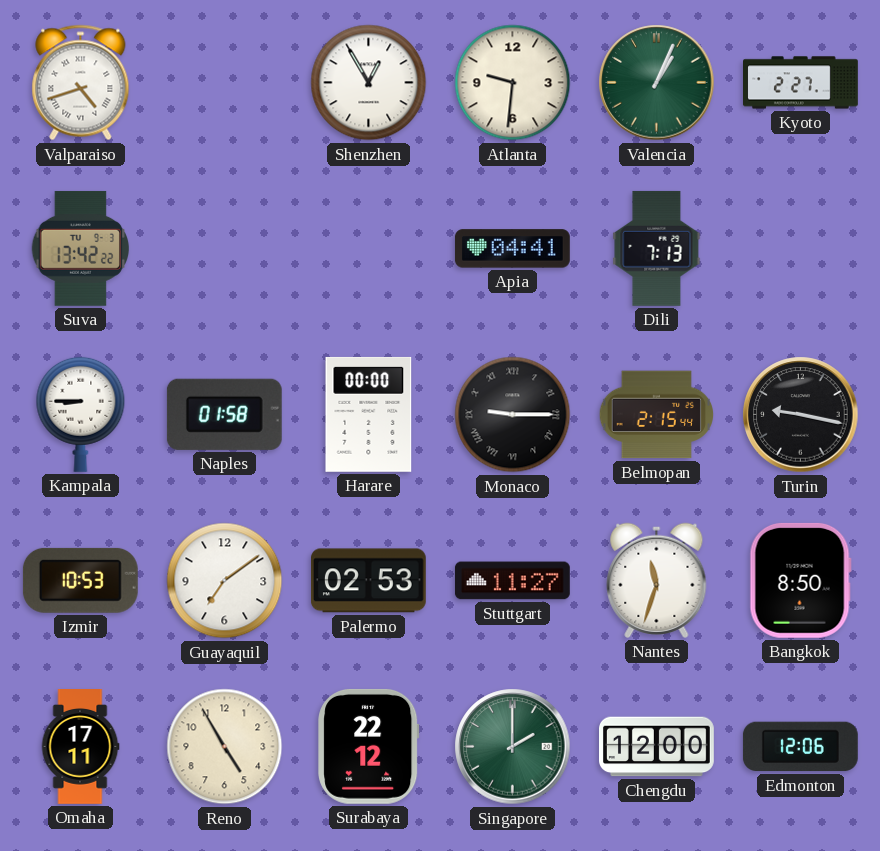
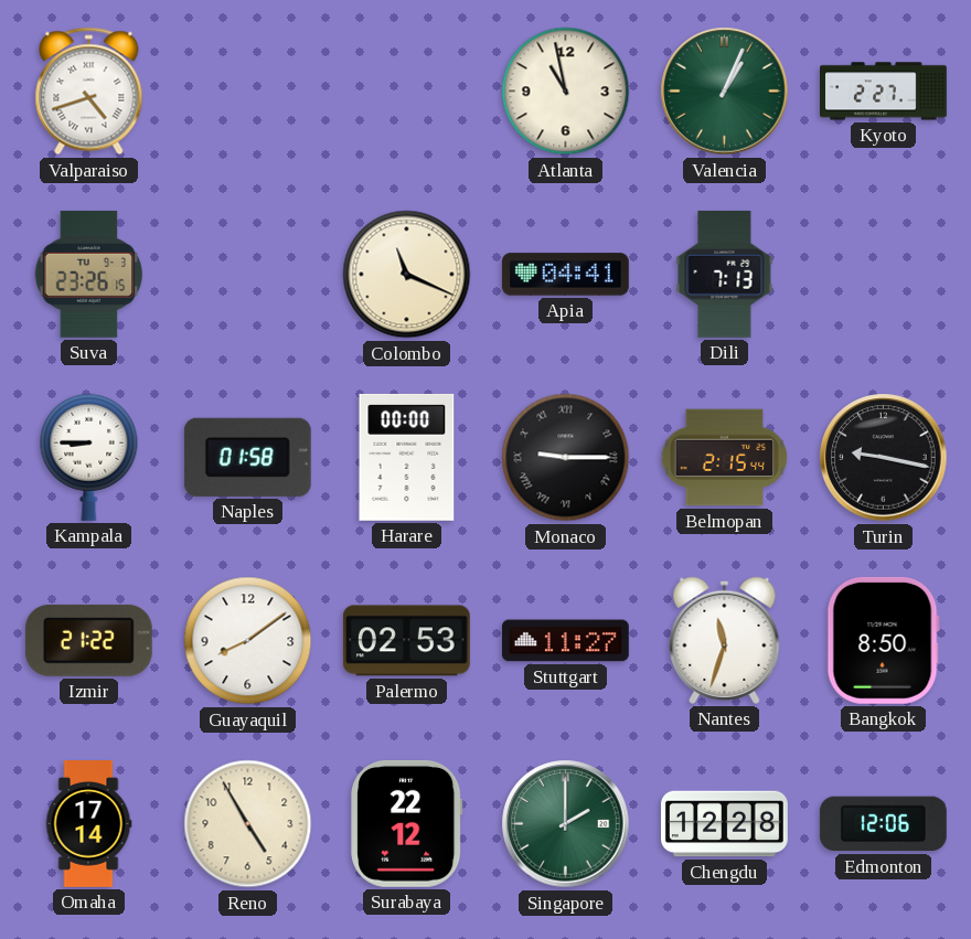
Shenzhen: 12:55 -> none (369, 83)
Atlanta: 9:31 -> 10:58 (566, 92)
Suva: 13:42 -> 23:26 (89, 274)
Colombo: none -> 11:19 (407, 275)
Izmir: 10:53 -> 21:22 (88, 640)
Guayaquil: 7:09 -> 8:09 (248, 641)
Omaha: 17:11 -> 17:14 (88, 824)
Chengdu: 12:00 -> 12:28 (725, 824)
